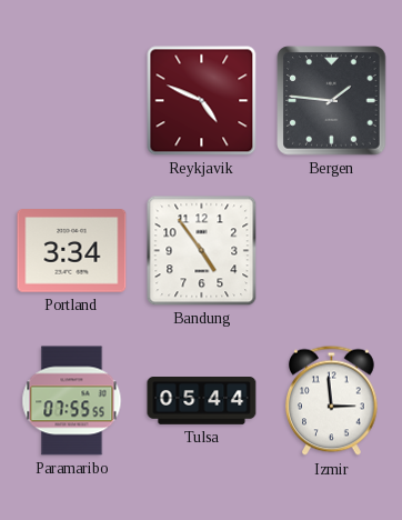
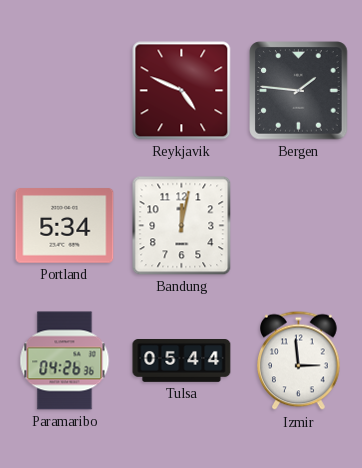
Portland: 3:34 -> 5:34 (65, 226)
Bandung: 4:54 -> 12:02 (182, 226)
Paramaribo: 07:55 -> 04:26 (65, 361)
